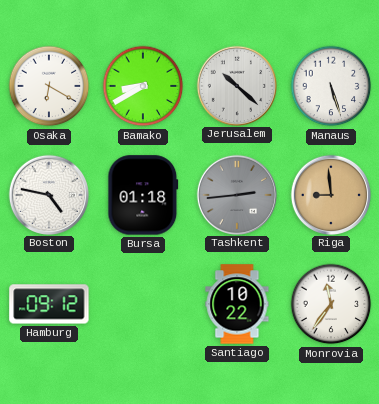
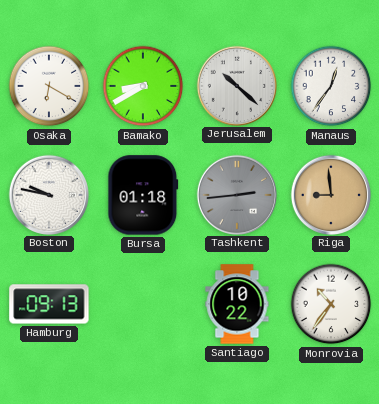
Manaus: 5:27 -> 12:36 (331, 86)
Boston: 4:47 -> 9:47 (48, 194)
Hamburg: 09:12 -> 09:13 (49, 304)
Monrovia: 11:36 -> 10:36 (331, 304)
